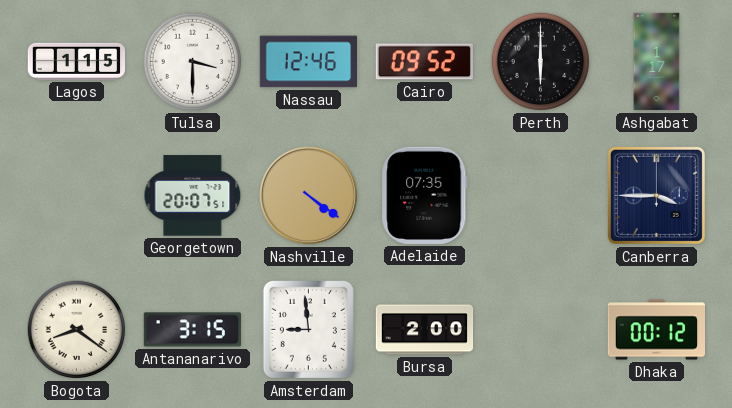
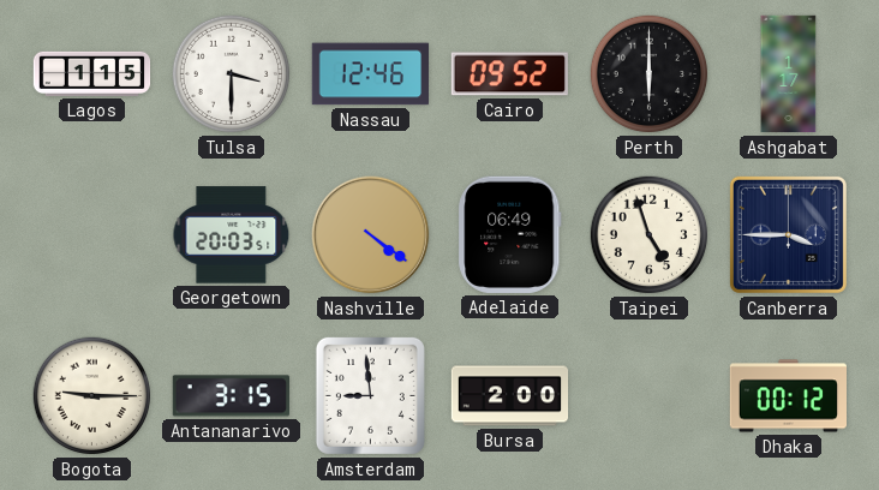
Georgetown: 20:07 -> 20:03 (232, 235)
Adelaide: 07:35 -> 06:49 (510, 234)
Taipei: none -> 4:57 (650, 235)
Bogota: 8:21 -> 9:15 (92, 396)
